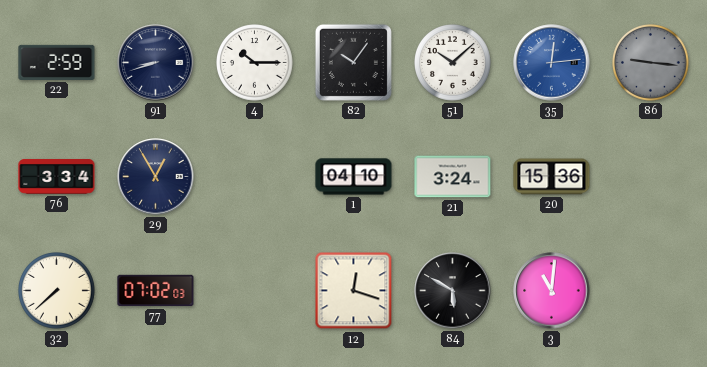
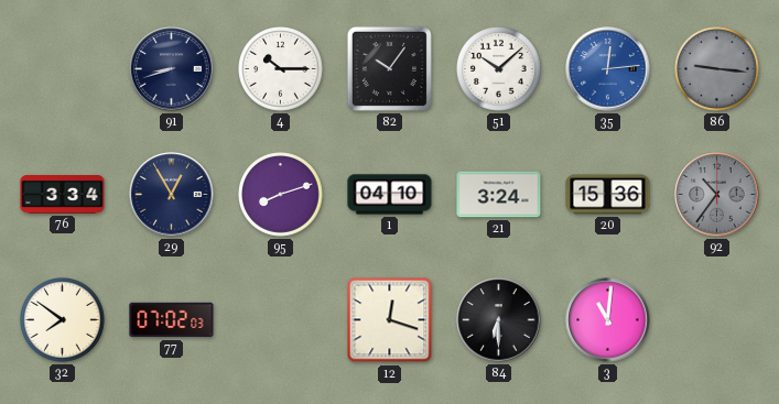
22: 2:59 -> none (57, 62)
95: none -> 8:12 (281, 195)
92: none -> 10:36 (717, 195)
32: 7:38 -> 7:51 (63, 320)
84: 5:50 -> 6:30 (499, 320)
